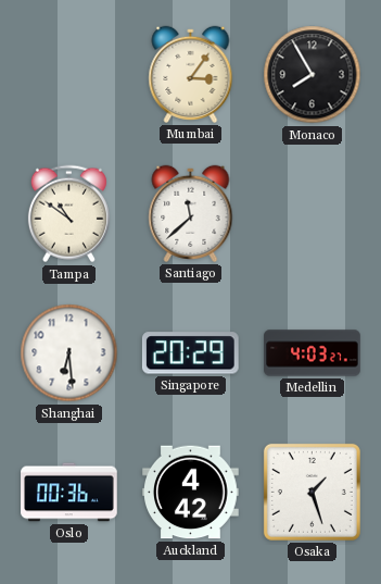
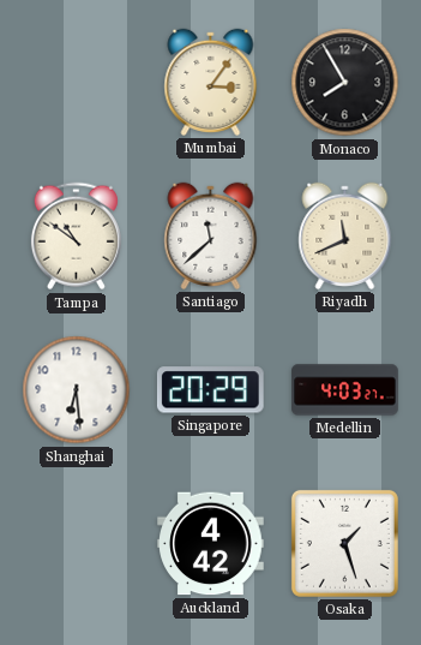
Riyadh: none -> 11:41 (345, 235)
Oslo: 00:36 -> none (69, 493)
